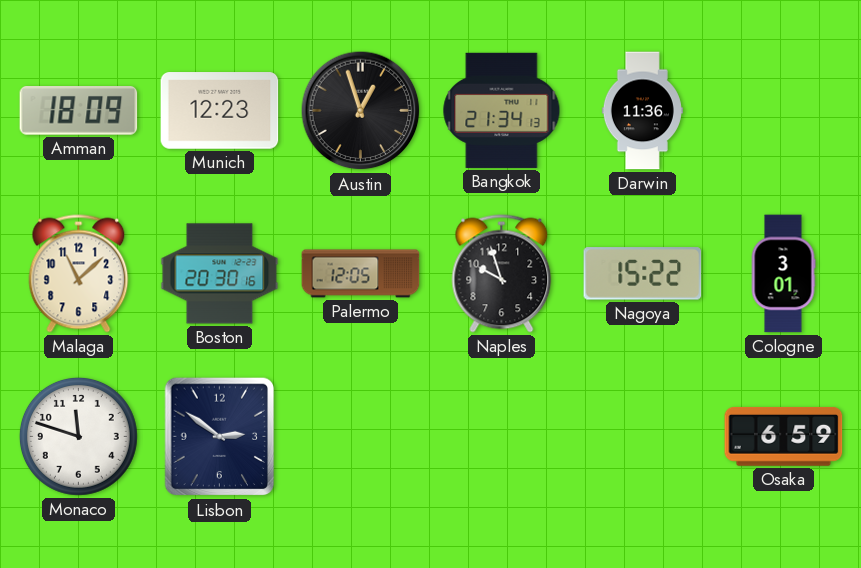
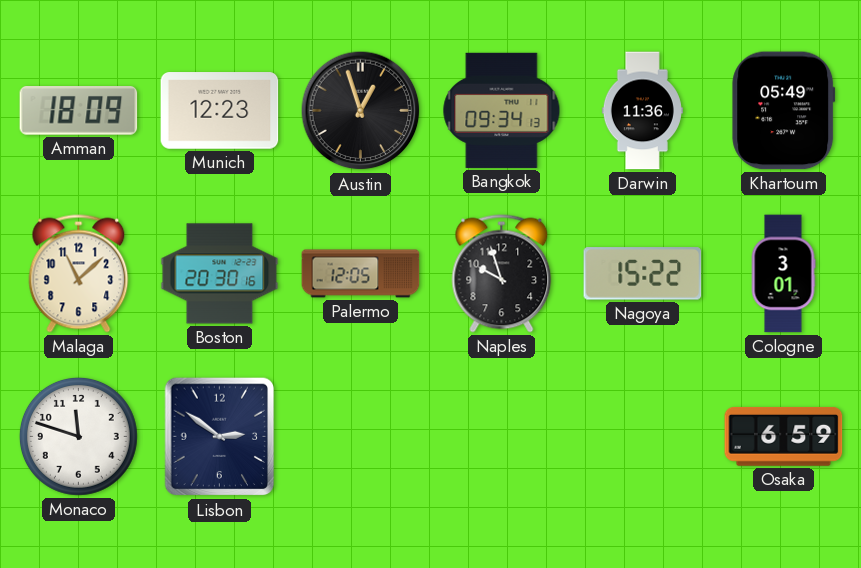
Bangkok: 21:34 -> 09:34 (502, 110)
Khartoum: none -> 05:49 (784, 111)
